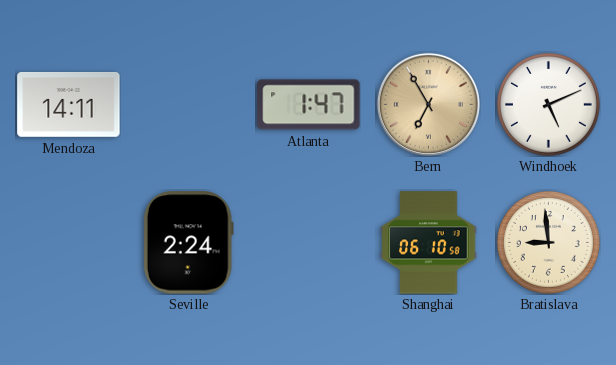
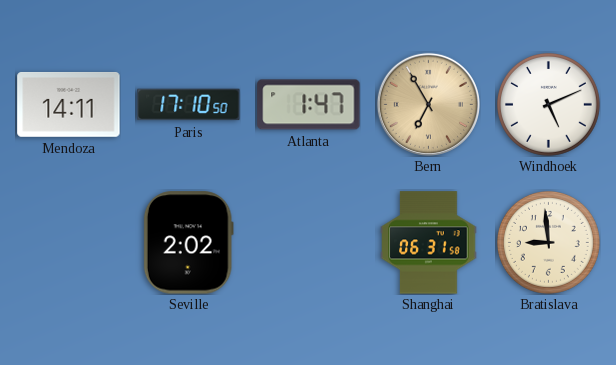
Paris: none -> 17:10 (189, 105)
Seville: 2:24 -> 2:02 (188, 243)
Shanghai: 06:10 -> 06:31 (429, 243)
